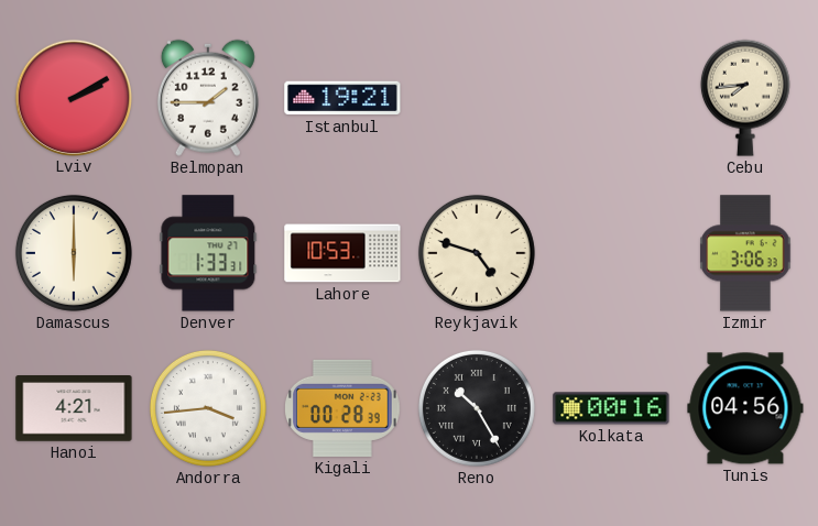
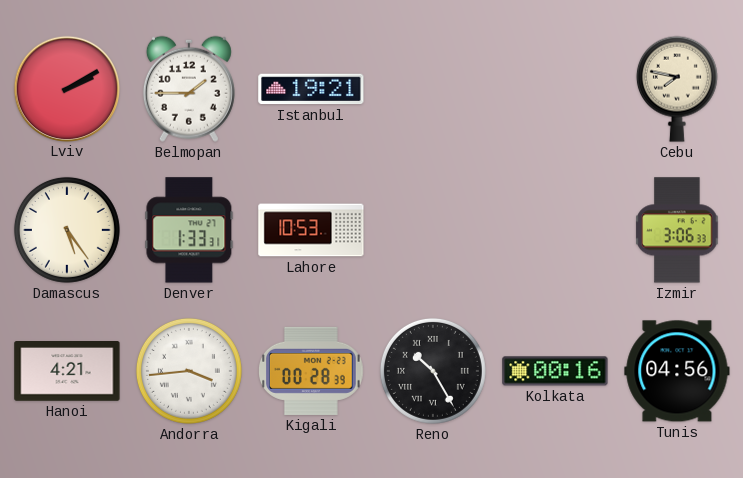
Cebu: 7:44 -> 7:47 (677, 89)
Damascus: 6:00 -> 5:24 (67, 230)
Reykjavik: 4:48 -> none (477, 253)
